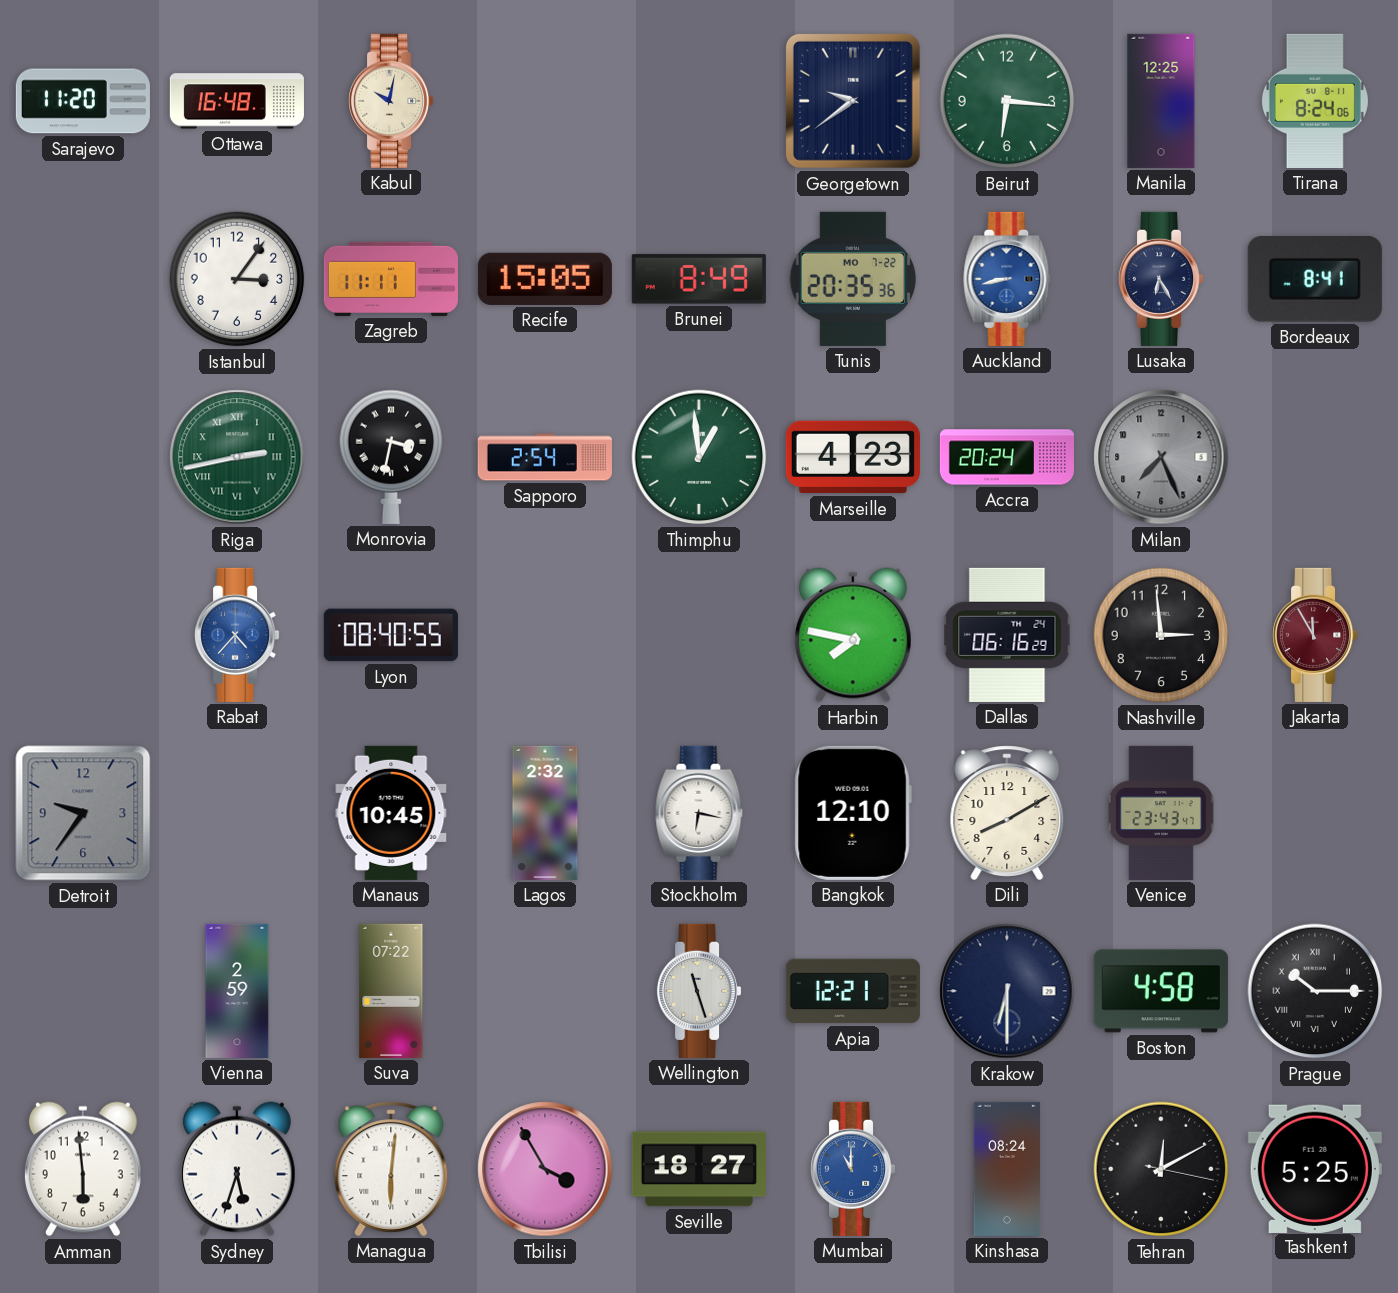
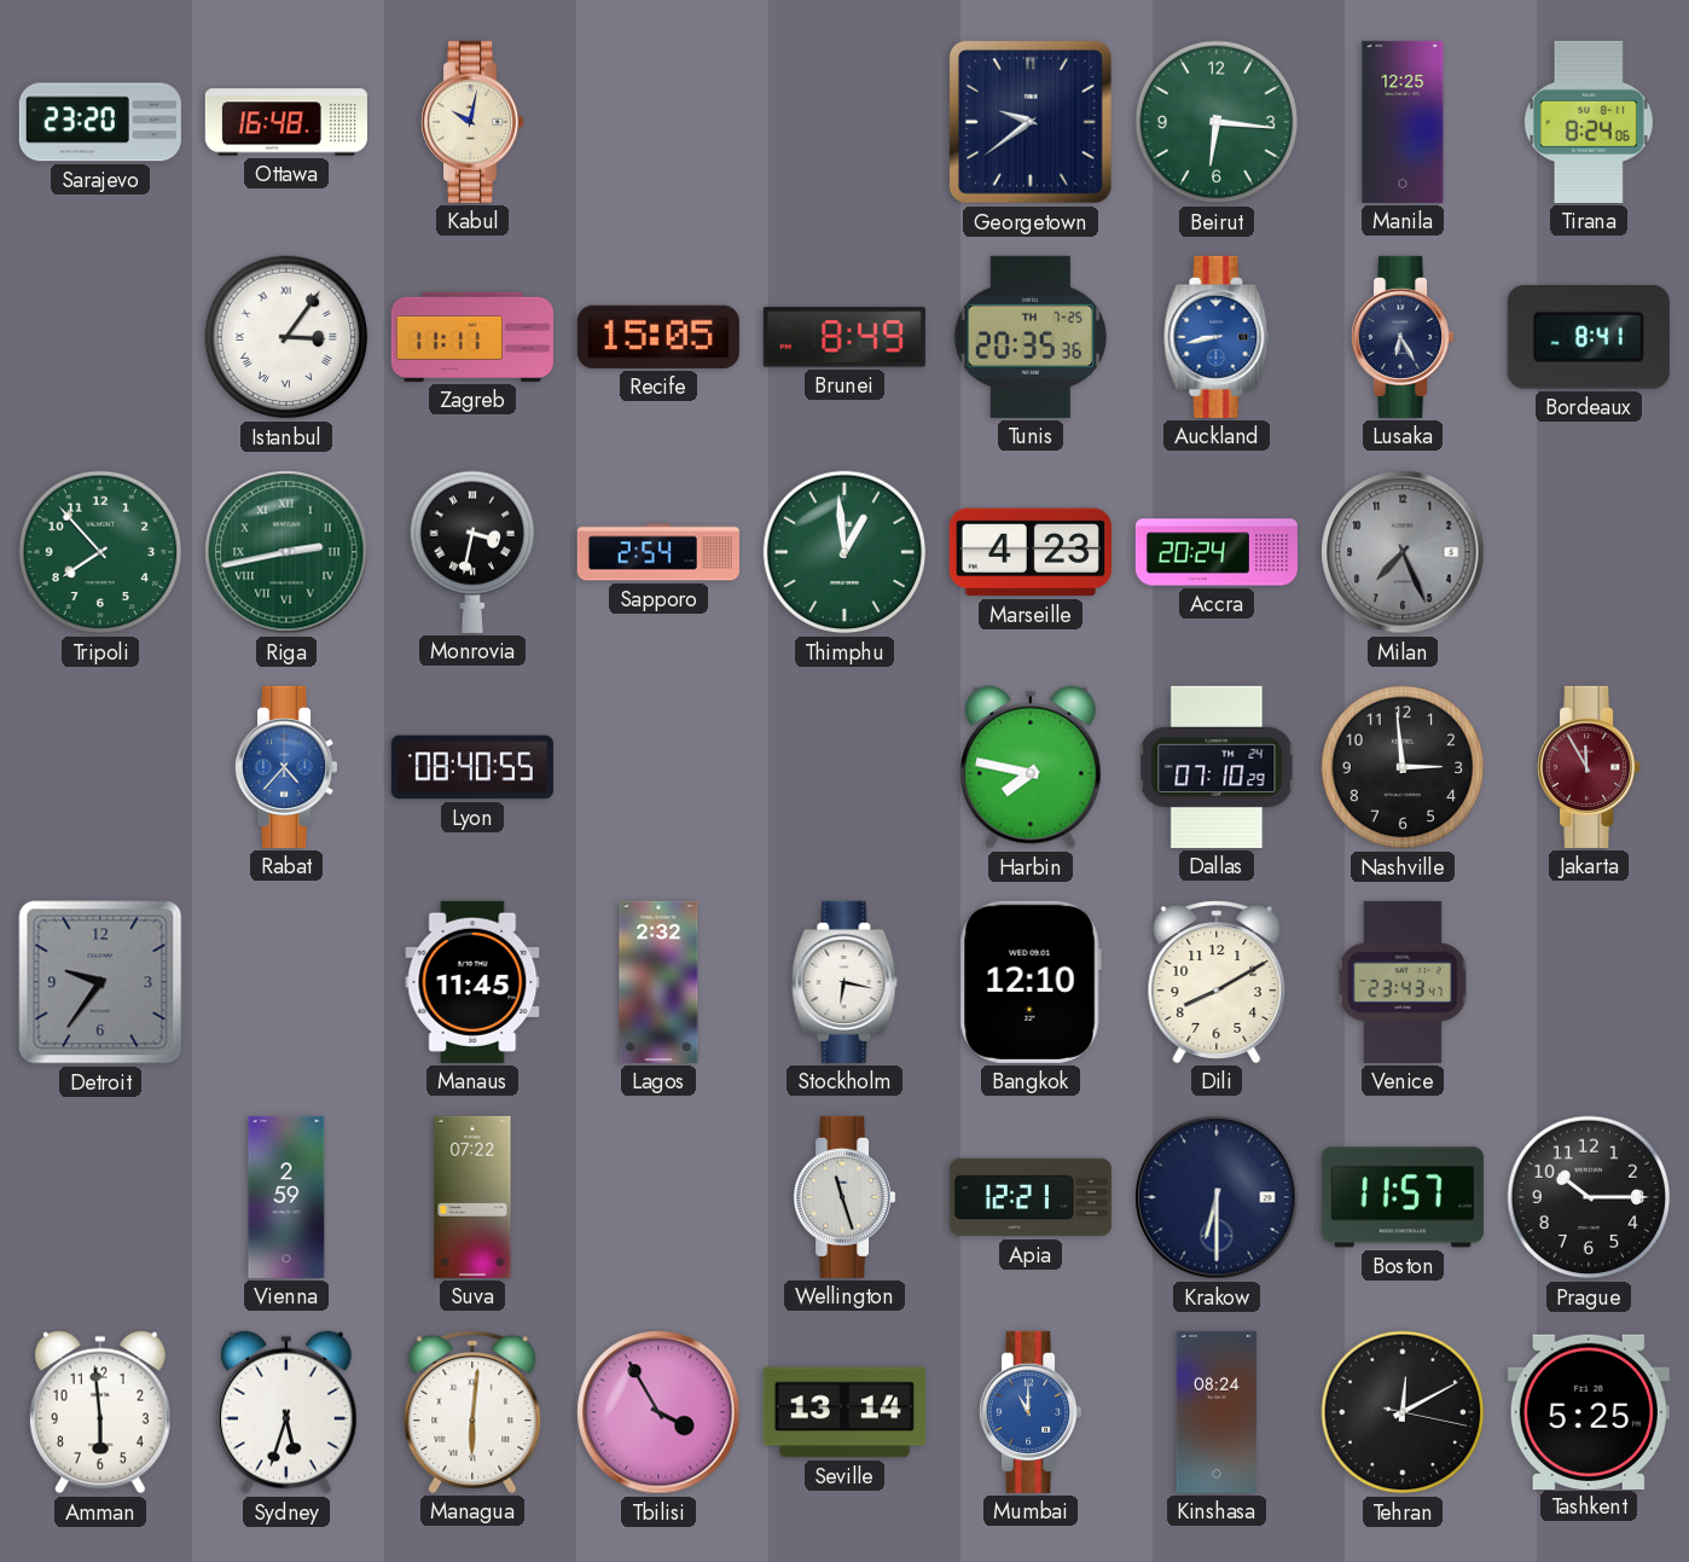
Sarajevo: 11:20 -> 23:20 (100, 122)
Istanbul numerals: Arabic -> Roman (286, 337)
Tunis date: MO 7-22 -> TH 7-25 (1031, 337)
Tripoli: none -> 7:53 (100, 552)
Dallas: 06:16 -> 07:10 (1217, 767)
Manaus: 10:45 -> 11:45 (472, 982)
Boston: 4:58 -> 11:57 (1403, 1197)
Prague numerals: Roman -> Arabic (1589, 1197)
Seville: 18:27 -> 13:14 (845, 1412)
